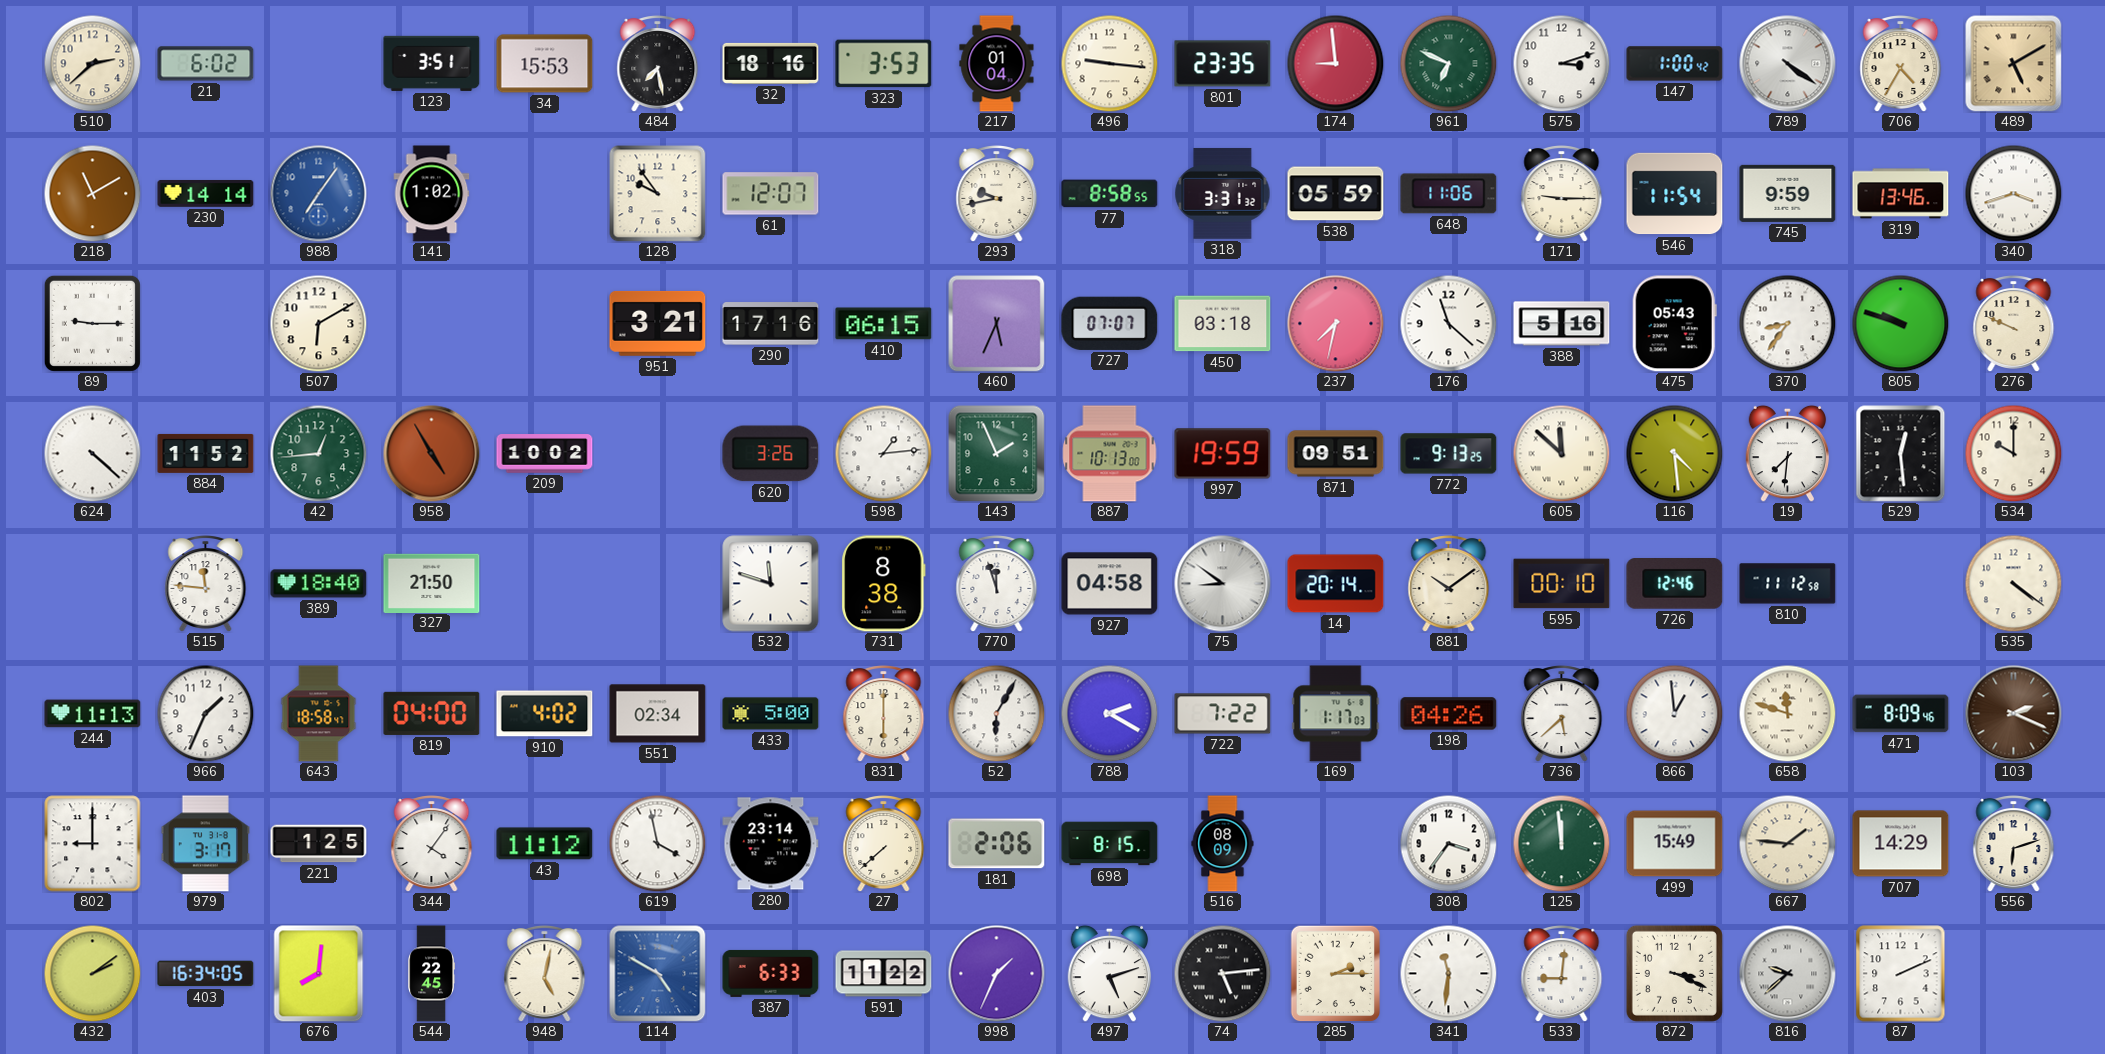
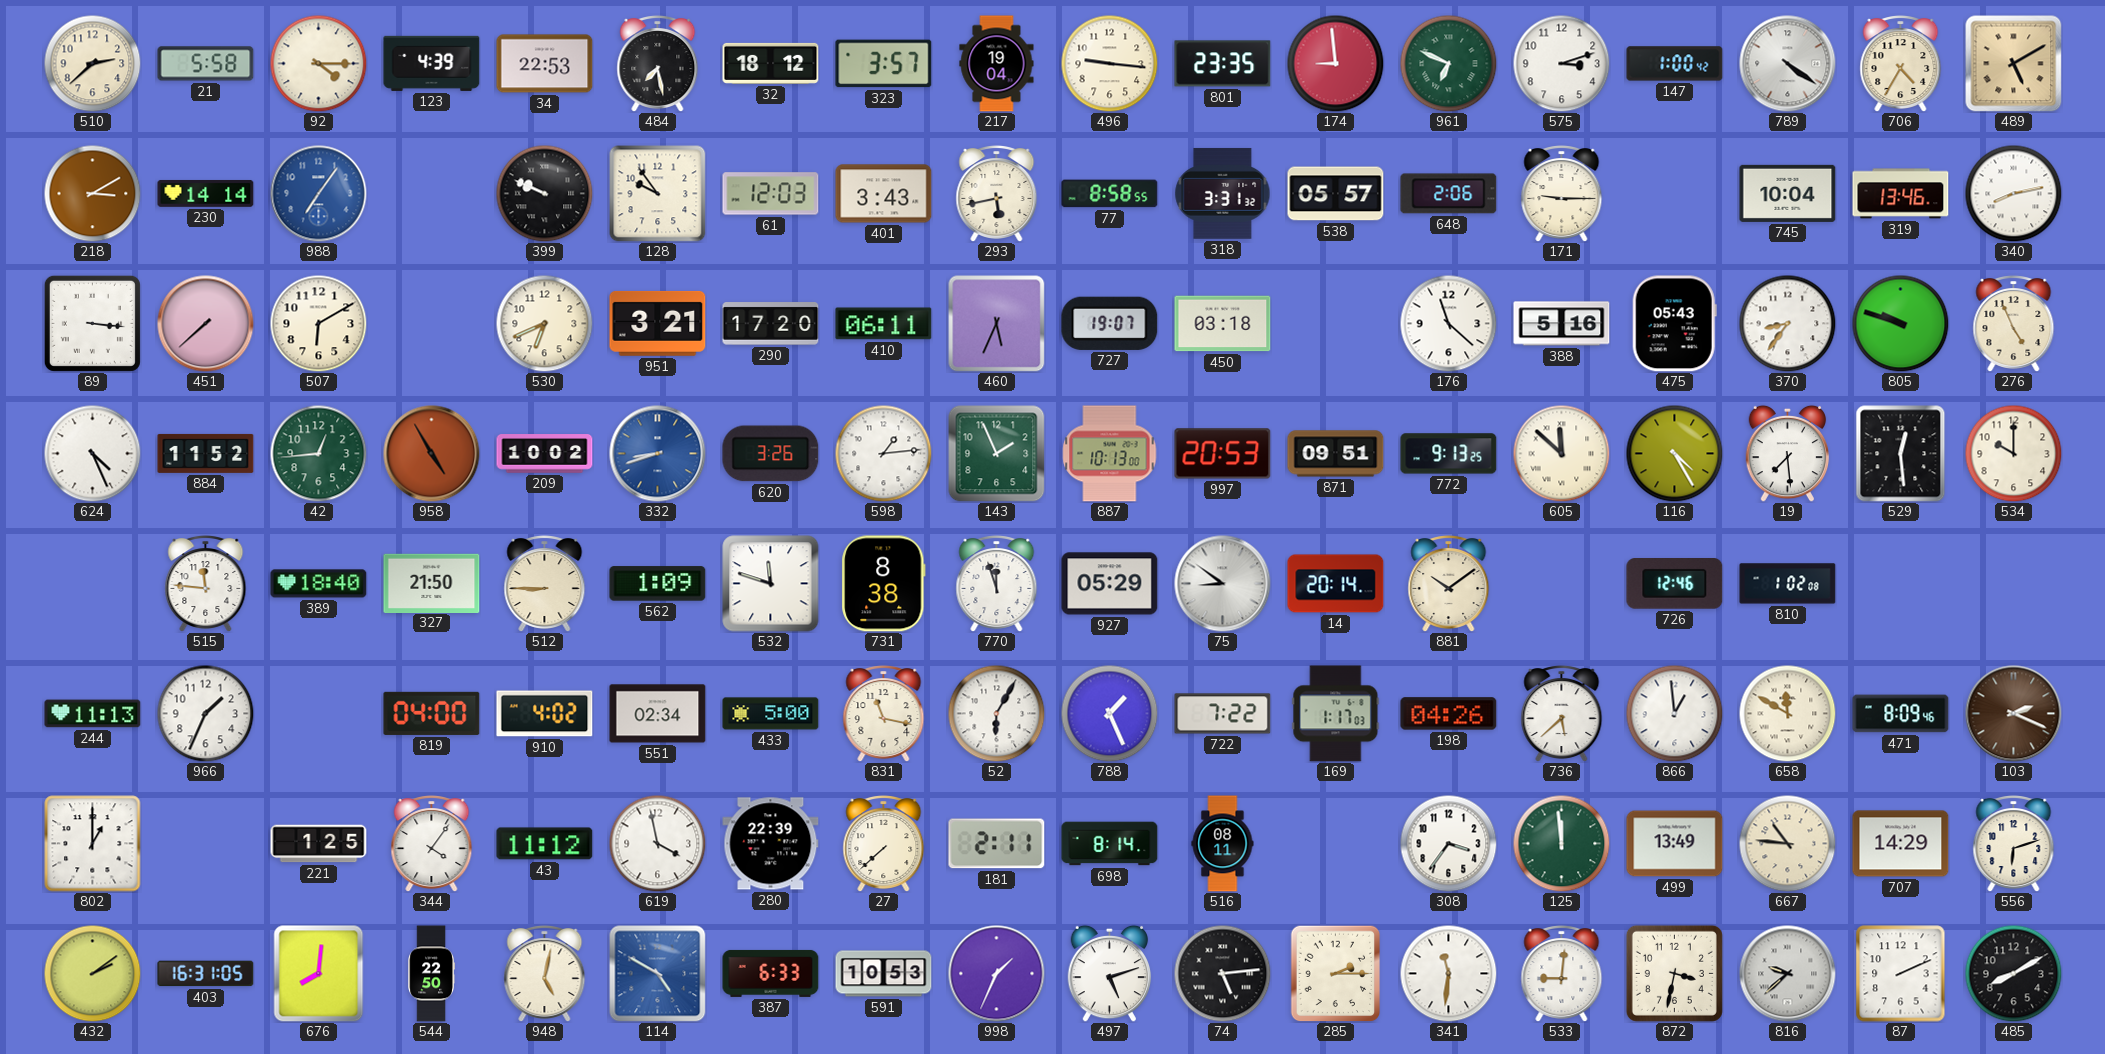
21: 6:02 -> 5:58 (206, 64)
92: none -> 4:15 (318, 63)
123: 3:51 -> 4:39 (432, 63)
34: 15:53 -> 22:53 (545, 64)
32: 18:16 -> 18:12 (771, 63)
323: 3:53 -> 3:57 (884, 64)
217: 01:04 -> 19:04 (997, 64)
218: 11:10 -> 3:10 (92, 193)
141: 1:02 -> none (432, 194)
399: none -> 9:49 (544, 193)
61: 12:07 -> 12:03 (771, 194)
401: none -> 3:43 (884, 194)
293: 9:43 -> 5:43 (997, 194)
538: 05:59 -> 05:57 (1336, 194)
648: 11:06 -> 2:06 (1449, 194)
546: 11:54 -> none (1675, 194)
745: 9:59 -> 10:04 (1788, 193)
340: 3:42 -> 8:13 (2013, 193)
89: 9:15 -> 3:16 (92, 323)
451: none -> 7:38 (206, 324)
530: none -> 6:41 (544, 323)
290: 17:16 -> 17:20 (771, 324)
410: 06:15 -> 06:11 (884, 324)
727: 07:07 -> 19:07 (1110, 323)
237: 7:32 -> none (1336, 324)
276: 9:49 -> 4:56 (2014, 324)
624: 4:22 -> 4:26 (92, 453)
332: none -> 8:42 (658, 454)
997: 19:59 -> 20:53 (1223, 454)
116: 4:29 -> 4:25 (1674, 453)
19: 7:31 -> 7:29 (1788, 453)
512: none -> 8:45 (545, 584)
562: none -> 1:09 (658, 584)
927: 04:58 -> 05:29 (1110, 584)
595: 00:10 -> none (1562, 584)
810: 11:12 -> 1:02 (1788, 584)
535: 4:21 -> none (2013, 583)
643: 18:58 -> none (319, 714)
831: 6:00 -> 11:17 (884, 714)
788: 2:20 -> 1:26 (1109, 713)
658: 11:48 -> 11:50 (1787, 713)
802: 9:00 -> 1:00 (93, 844)
979: 3:17 -> none (206, 844)
280: 23:14 -> 22:39 (771, 844)
181: 2:06 -> 2:11 (997, 844)
698: 8:15 -> 8:14 (1110, 844)
516: 08:09 -> 08:11 (1223, 844)
499: 15:49 -> 13:49 (1675, 844)
667: 1:46 -> 10:46 (1787, 843)
403: 16:34 -> 16:31 (206, 974)
544: 22:45 -> 22:50 (431, 974)
591: 11:22 -> 10:53 (884, 974)
872: 3:19 -> 3:32 (1674, 973)
485: none -> 8:10 (2013, 973)
